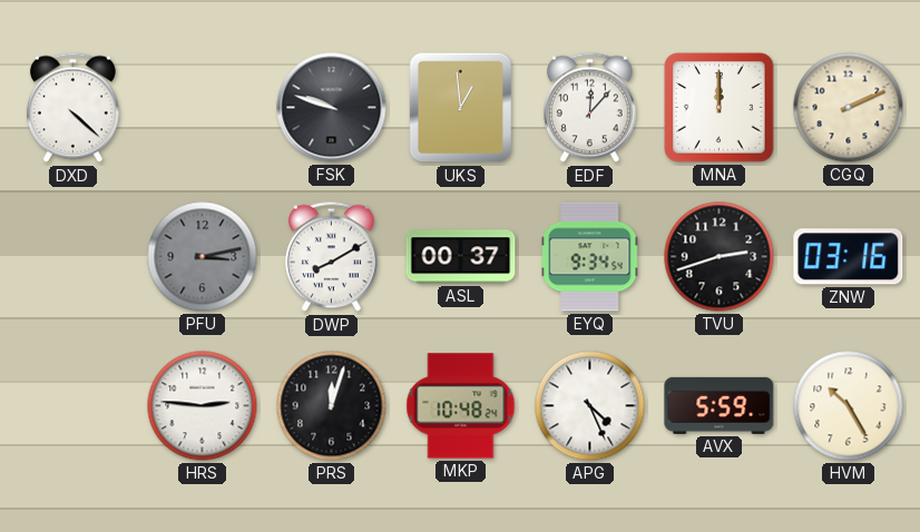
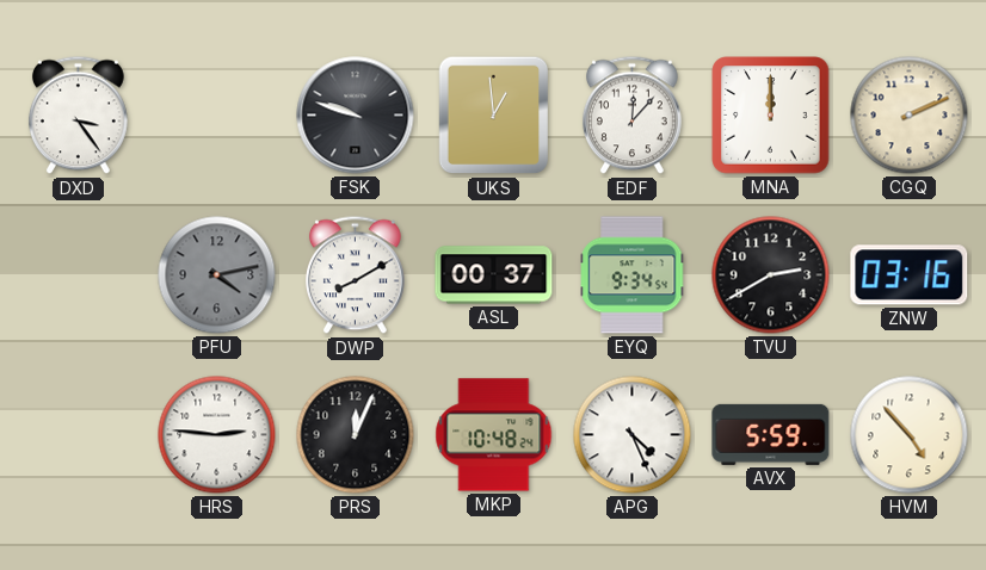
DXD: 4:22 -> 3:24 (78, 116)
PFU: 3:13 -> 4:13 (217, 275)
TVU: 2:42 -> 2:40 (771, 275)
PRS: 12:03 -> 12:04 (356, 435)
HVM: 10:25 -> 4:53 (910, 435)
